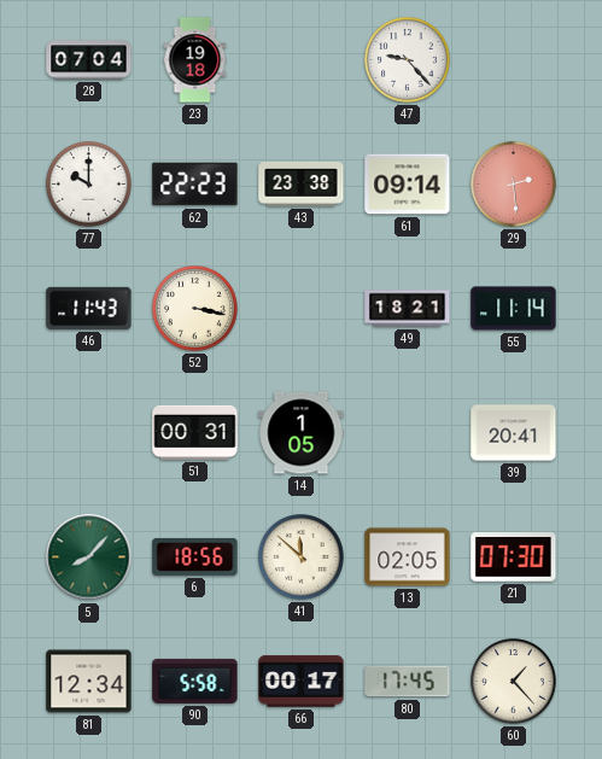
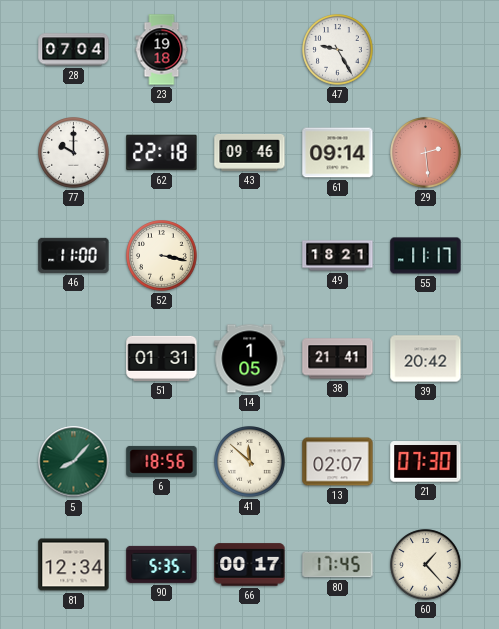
47: 9:23 -> 9:25 (338, 50)
62: 22:23 -> 22:18 (162, 153)
43: 23:38 -> 09:46 (250, 153)
46: 11:43 -> 11:00 (74, 255)
55: 11:14 -> 11:17 (426, 256)
51: 00:31 -> 01:31 (162, 358)
38: none -> 21:41 (338, 359)
39: 20:41 -> 20:42 (426, 359)
13: 02:05 -> 02:07 (338, 462)
90: 5:58 -> 5:35 (162, 564)
